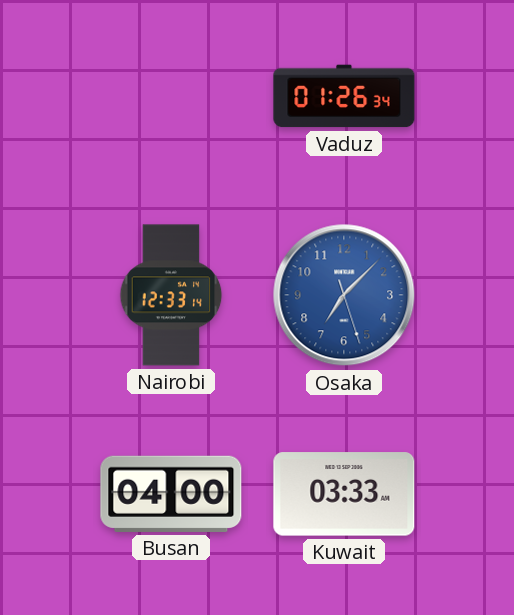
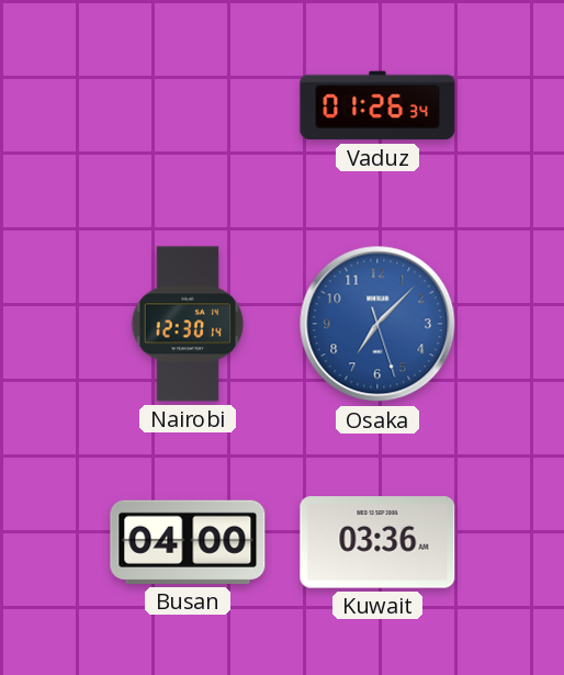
Nairobi: 12:33 -> 12:30 (188, 324)
Kuwait: 03:33 -> 03:36 (377, 542)
